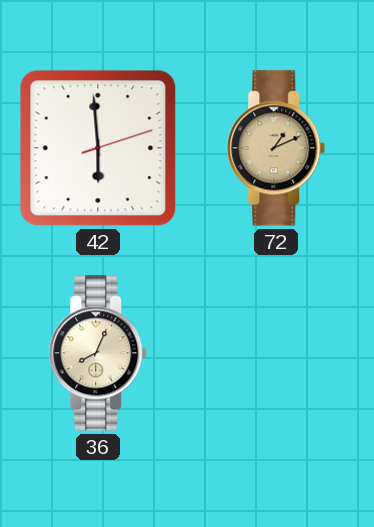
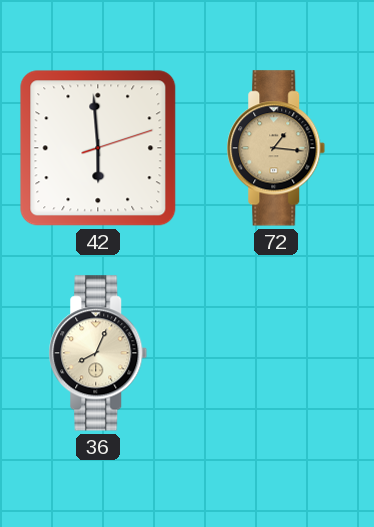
72: 1:11 -> 1:16 (276, 148)
